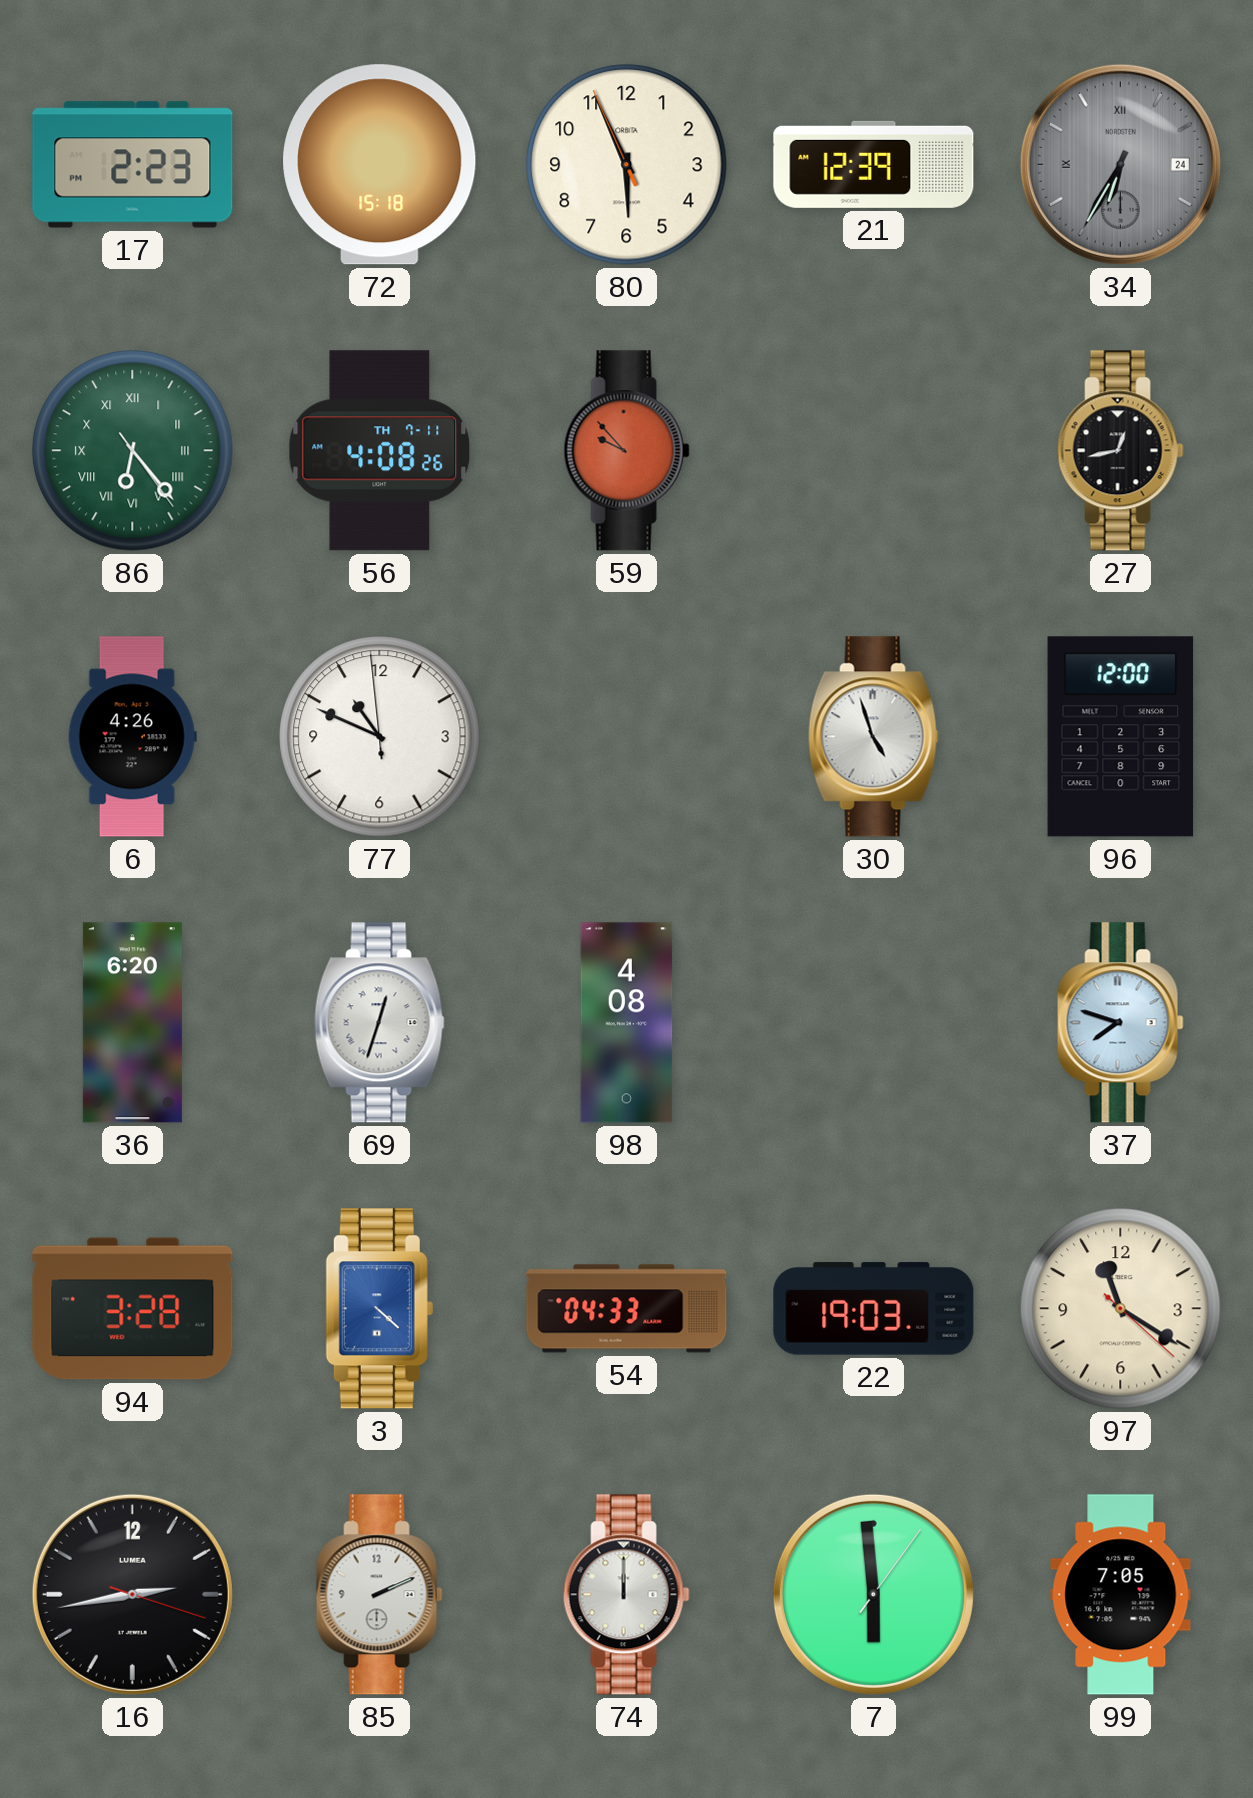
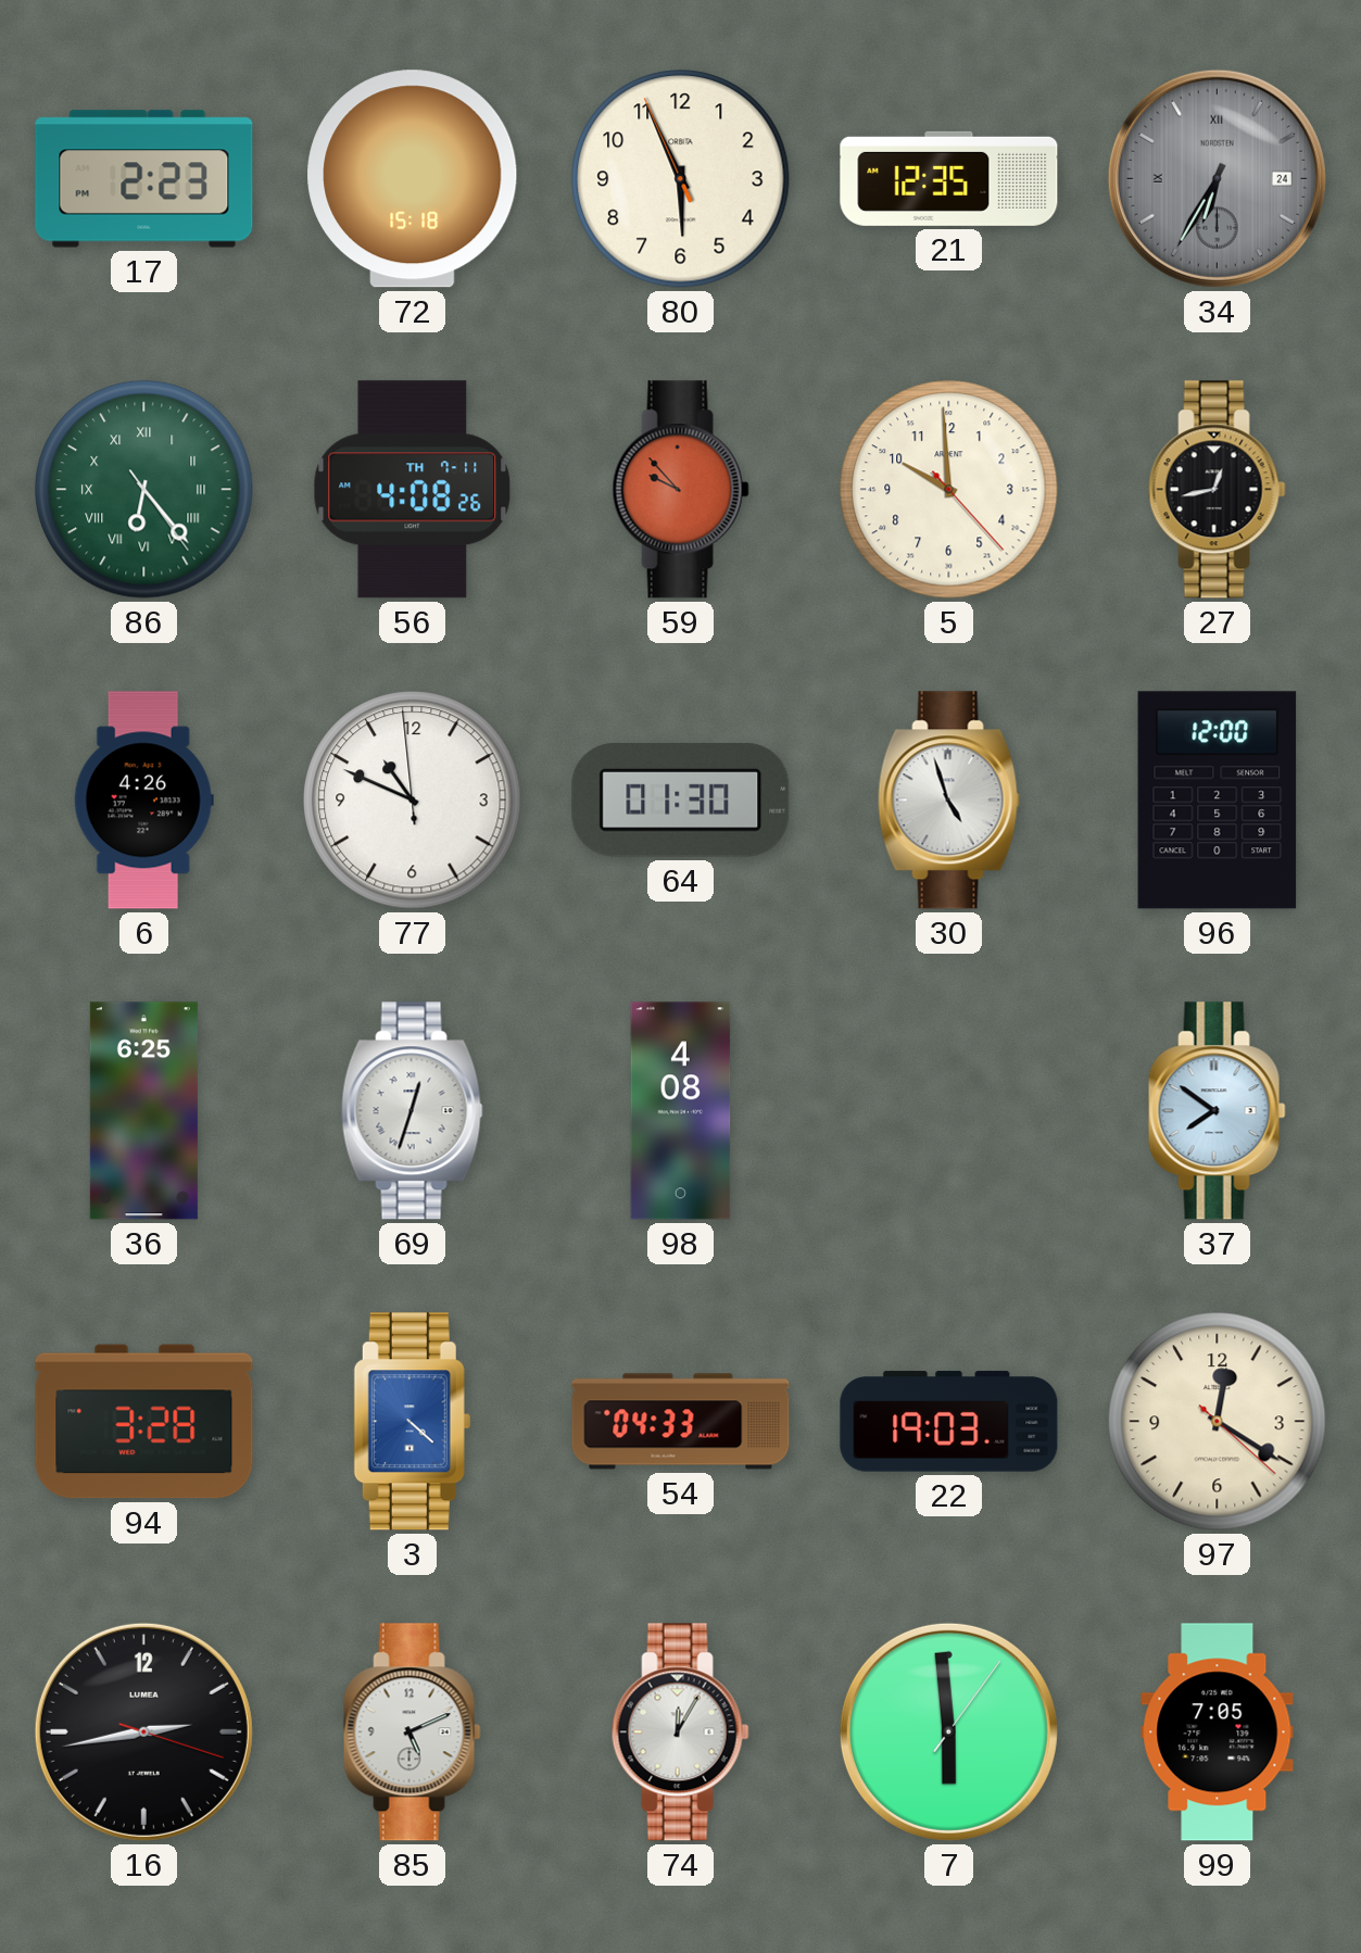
21: 12:39 -> 12:35 (949, 178)
5: none -> 9:59 (949, 490)
64: none -> 01:30 (681, 801)
36: 6:20 -> 6:25 (143, 1111)
37: 7:48 -> 7:51 (1217, 1111)
97: 11:20 -> 12:20 (1218, 1422)
85: 2:11 -> 5:11 (412, 1732)
74: 12:00 -> 12:05 (680, 1732)
